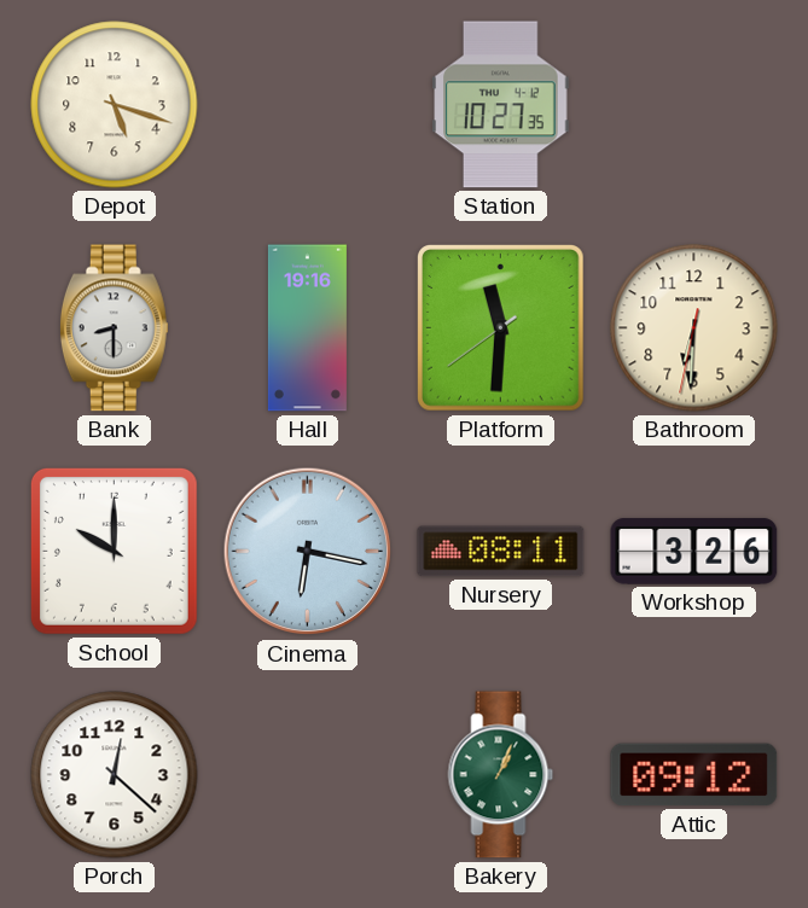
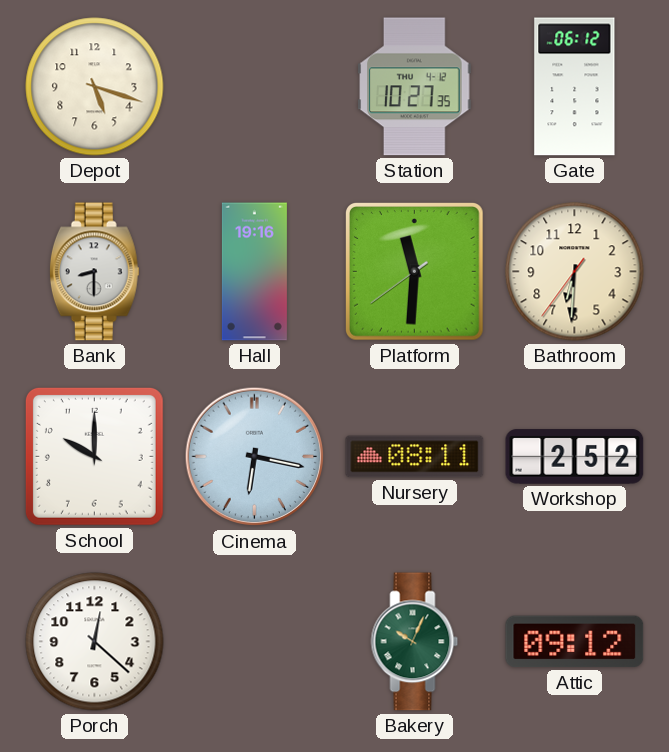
Gate: none -> 06:12 (575, 87)
Bathroom: 6:30:32 -> 6:30:36 (575, 272)
Workshop: 3:26 -> 2:52 (575, 457)
Bakery: 1:04 -> 10:04 (415, 642)
